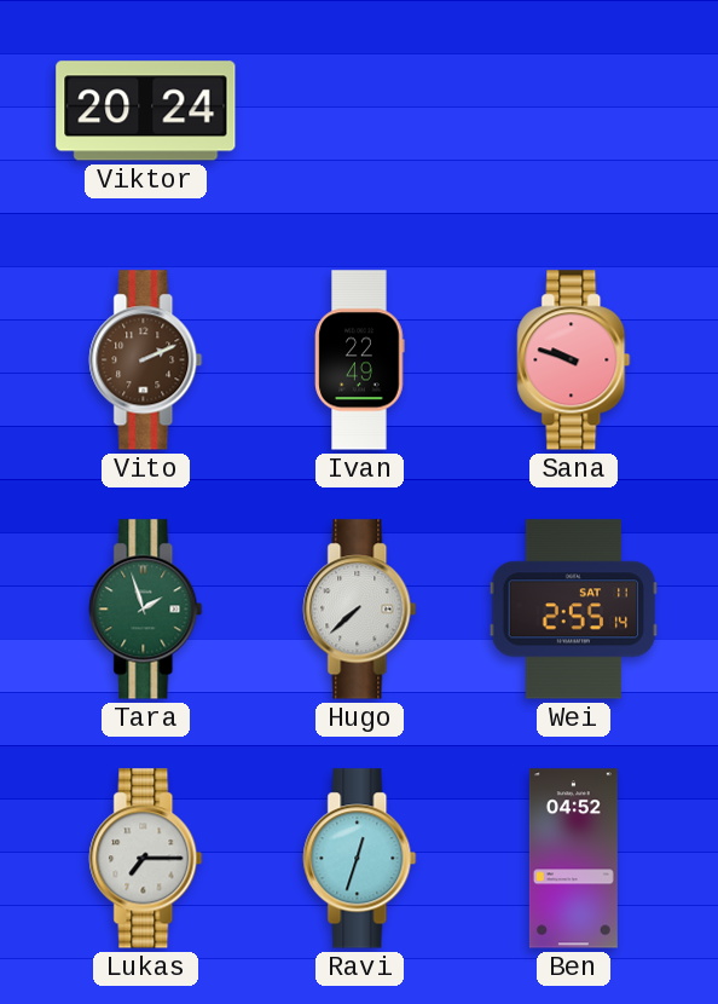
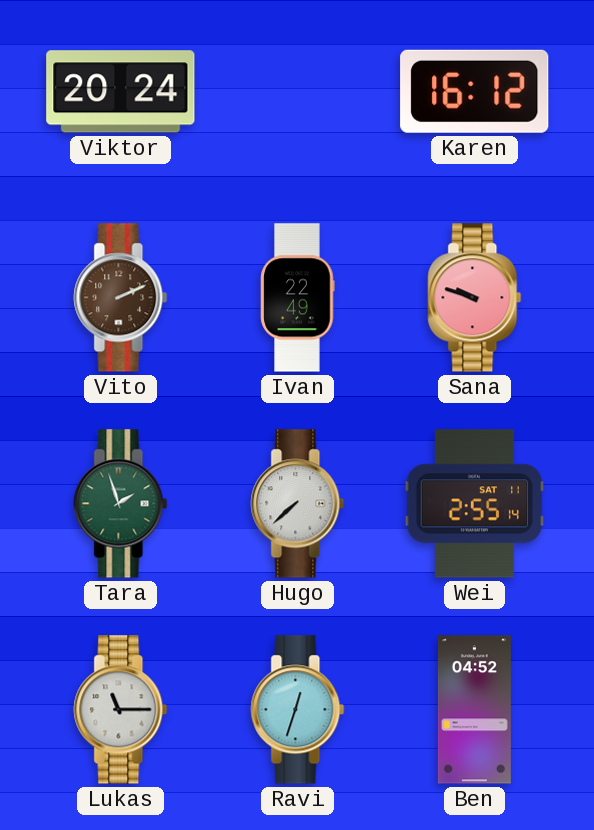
Karen: none -> 16:12 (475, 91)
Lukas: 7:15 -> 11:15 (121, 710)
